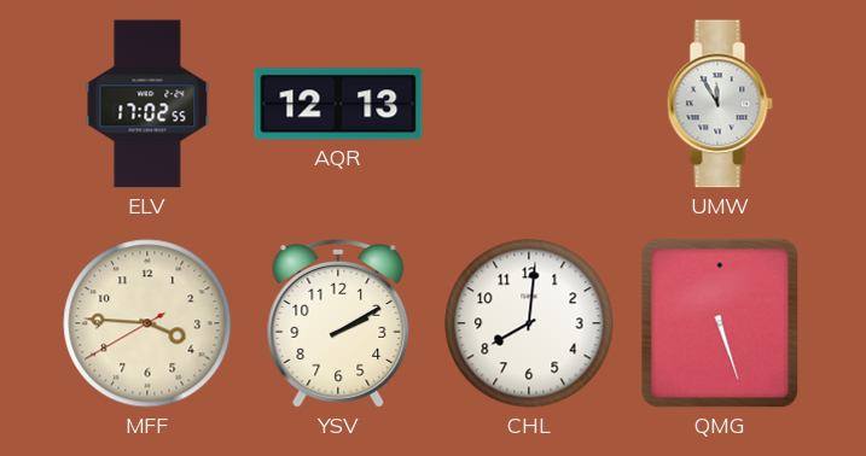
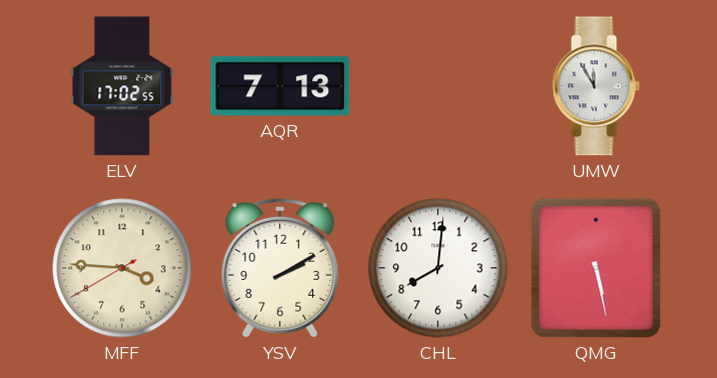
AQR: 12:13 -> 7:13 (280, 86)
QMG: 5:27 -> 5:28 (596, 268)
